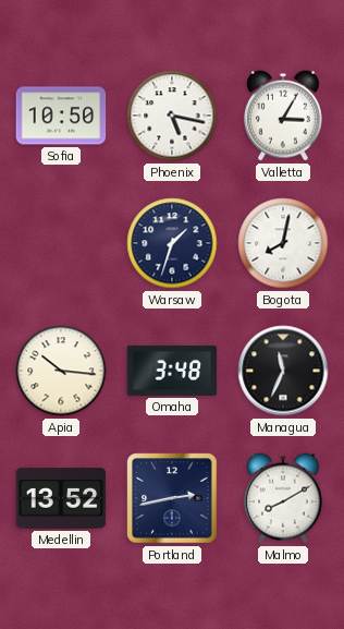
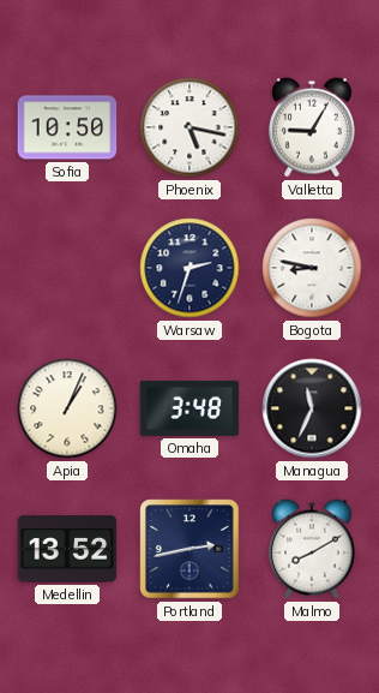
Valletta: 3:05 -> 9:05 (312, 127)
Warsaw: 1:33 -> 2:33 (189, 268)
Bogota: 8:02 -> 8:47 (312, 268)
Apia: 10:16 -> 1:04 (67, 408)
